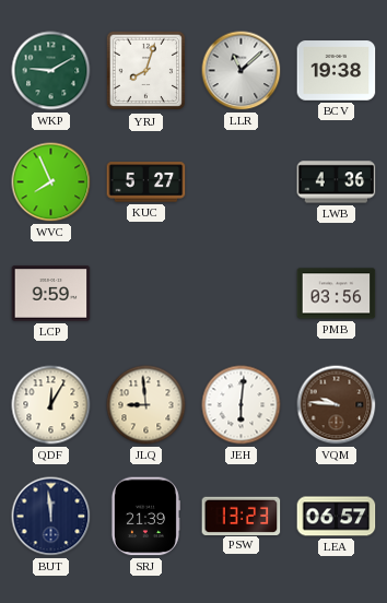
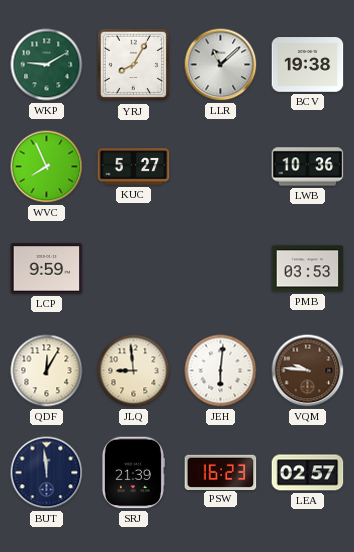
YRJ: 8:03 -> 8:05 (134, 65)
LWB: 4:36 -> 10:36 (308, 167)
PMB: 03:56 -> 03:53 (308, 269)
PSW: 13:23 -> 16:23 (221, 472)
LEA: 06:57 -> 02:57 (308, 473)
